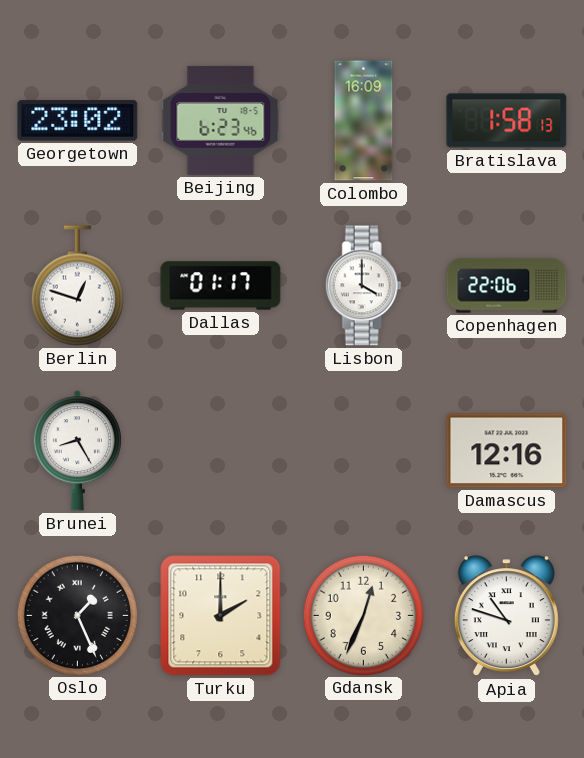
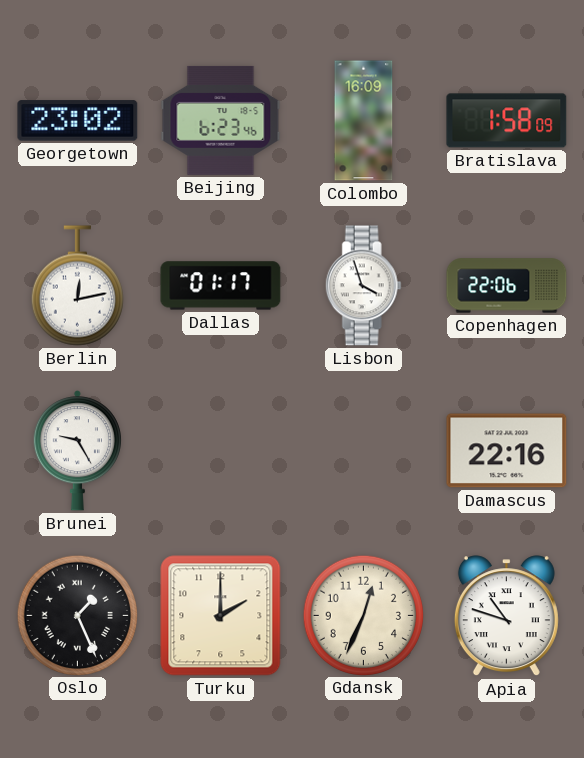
Bratislava: 1:58:13 -> 1:58:09 (507, 121)
Berlin: 12:48 -> 12:13 (77, 286)
Lisbon: 4:00 -> 3:57 (363, 286)
Brunei: 8:25 -> 9:25 (77, 451)
Damascus: 12:16 -> 22:16 (507, 451)
